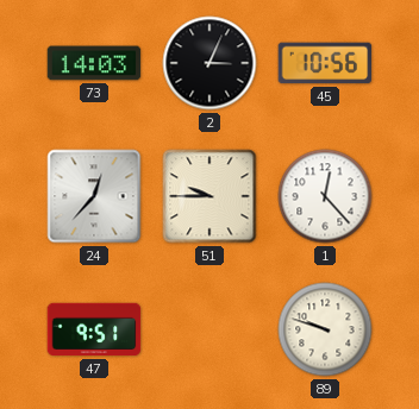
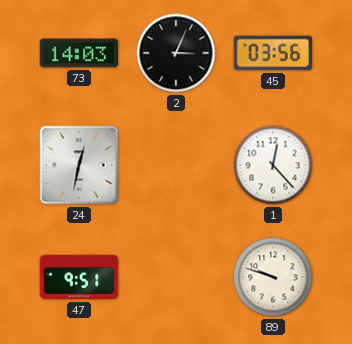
45: 10:56 -> 03:56 (273, 53)
24: 12:37 -> 12:32 (79, 165)
51: 9:45 -> none (209, 196)
